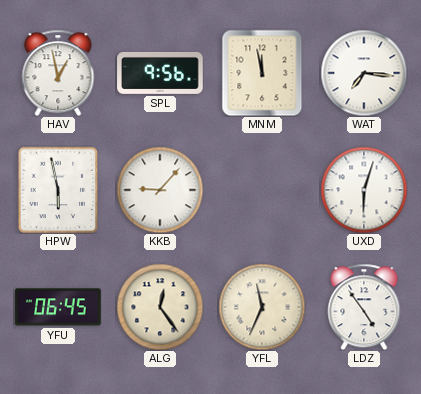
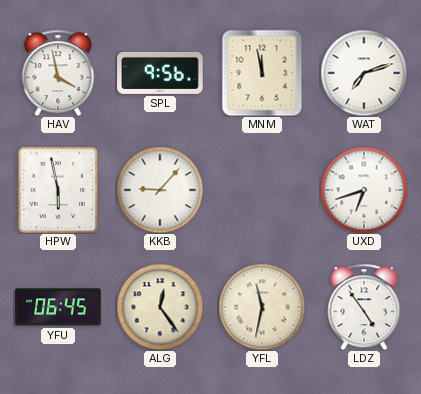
HAV: 12:58 -> 3:58 (58, 73)
WAT: 7:16 -> 7:12 (364, 73)
UXD: 6:03 -> 6:42 (364, 190)
YFL: 11:34 -> 11:32 (262, 307)
